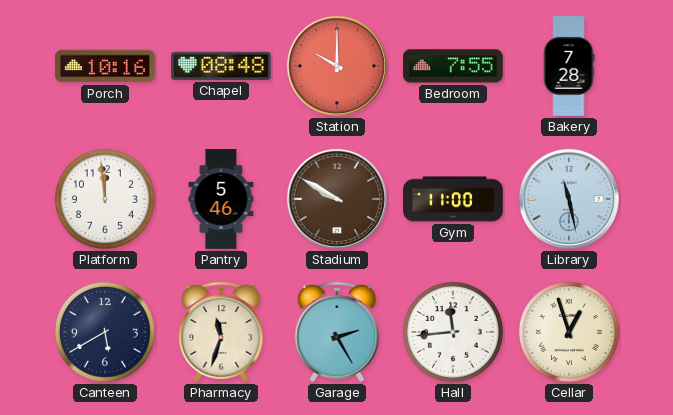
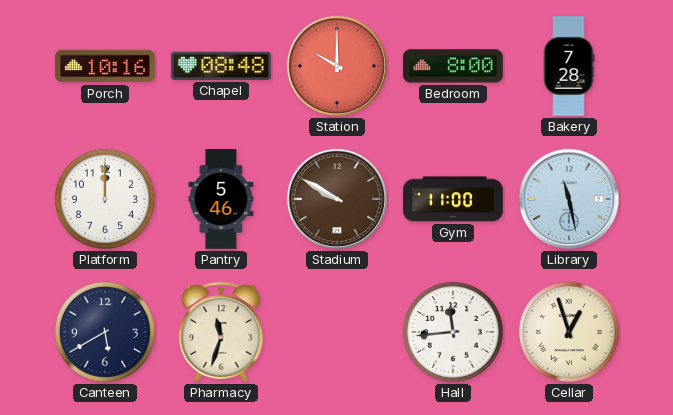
Bedroom: 7:55 -> 8:00 (453, 66)
Platform: 11:59 -> 12:00 (105, 199)
Garage: 2:25 -> none (337, 332)
